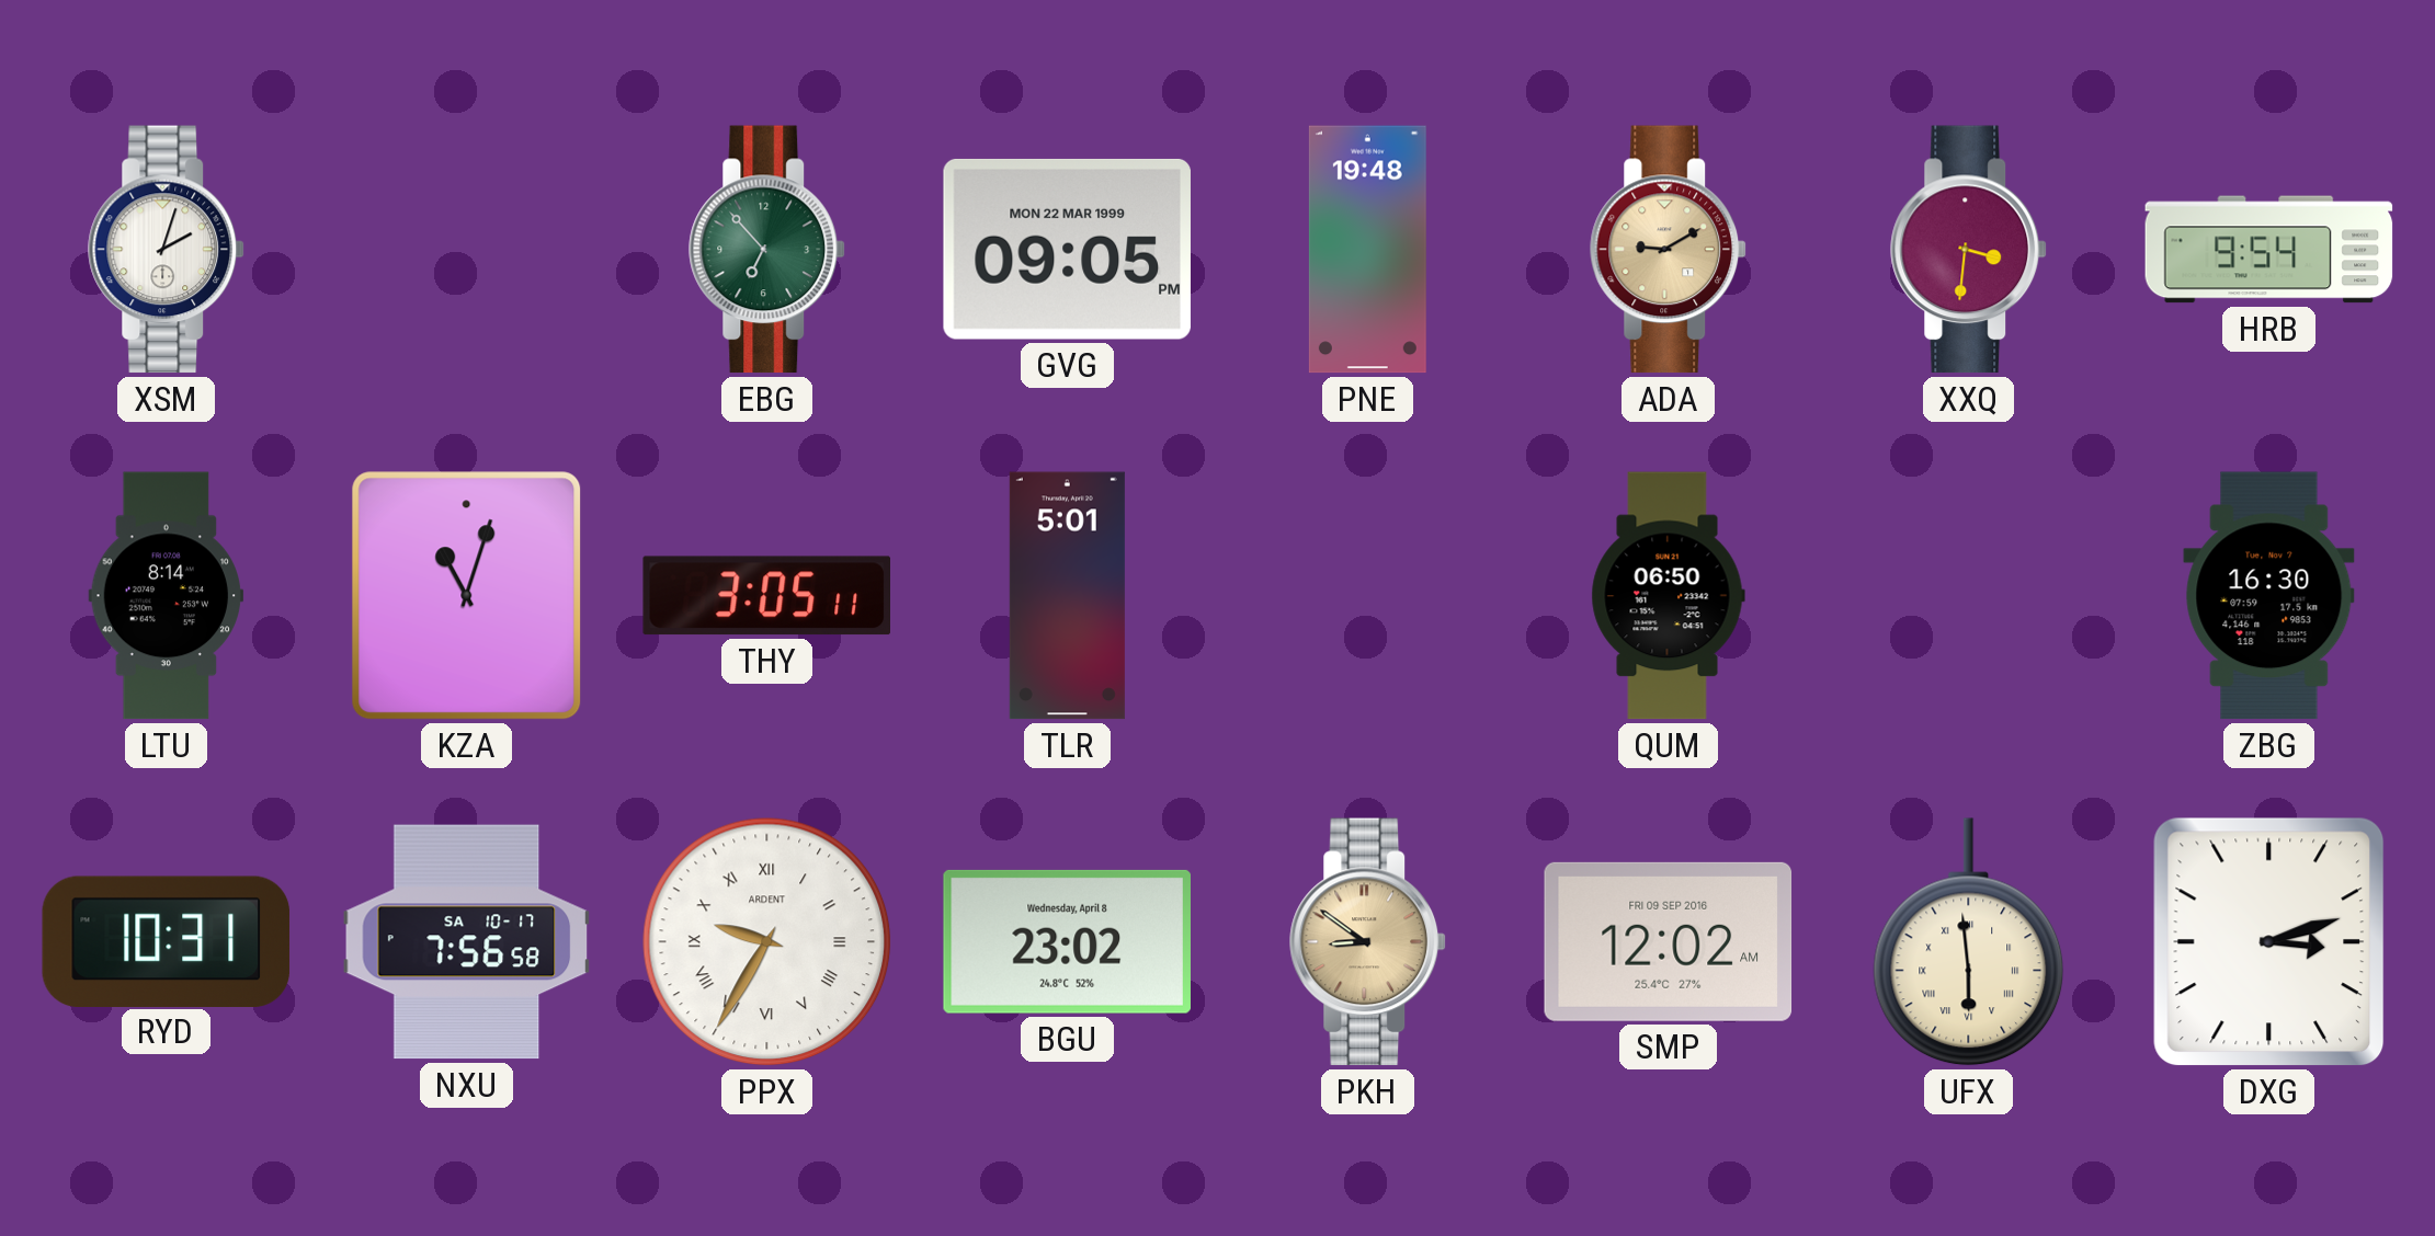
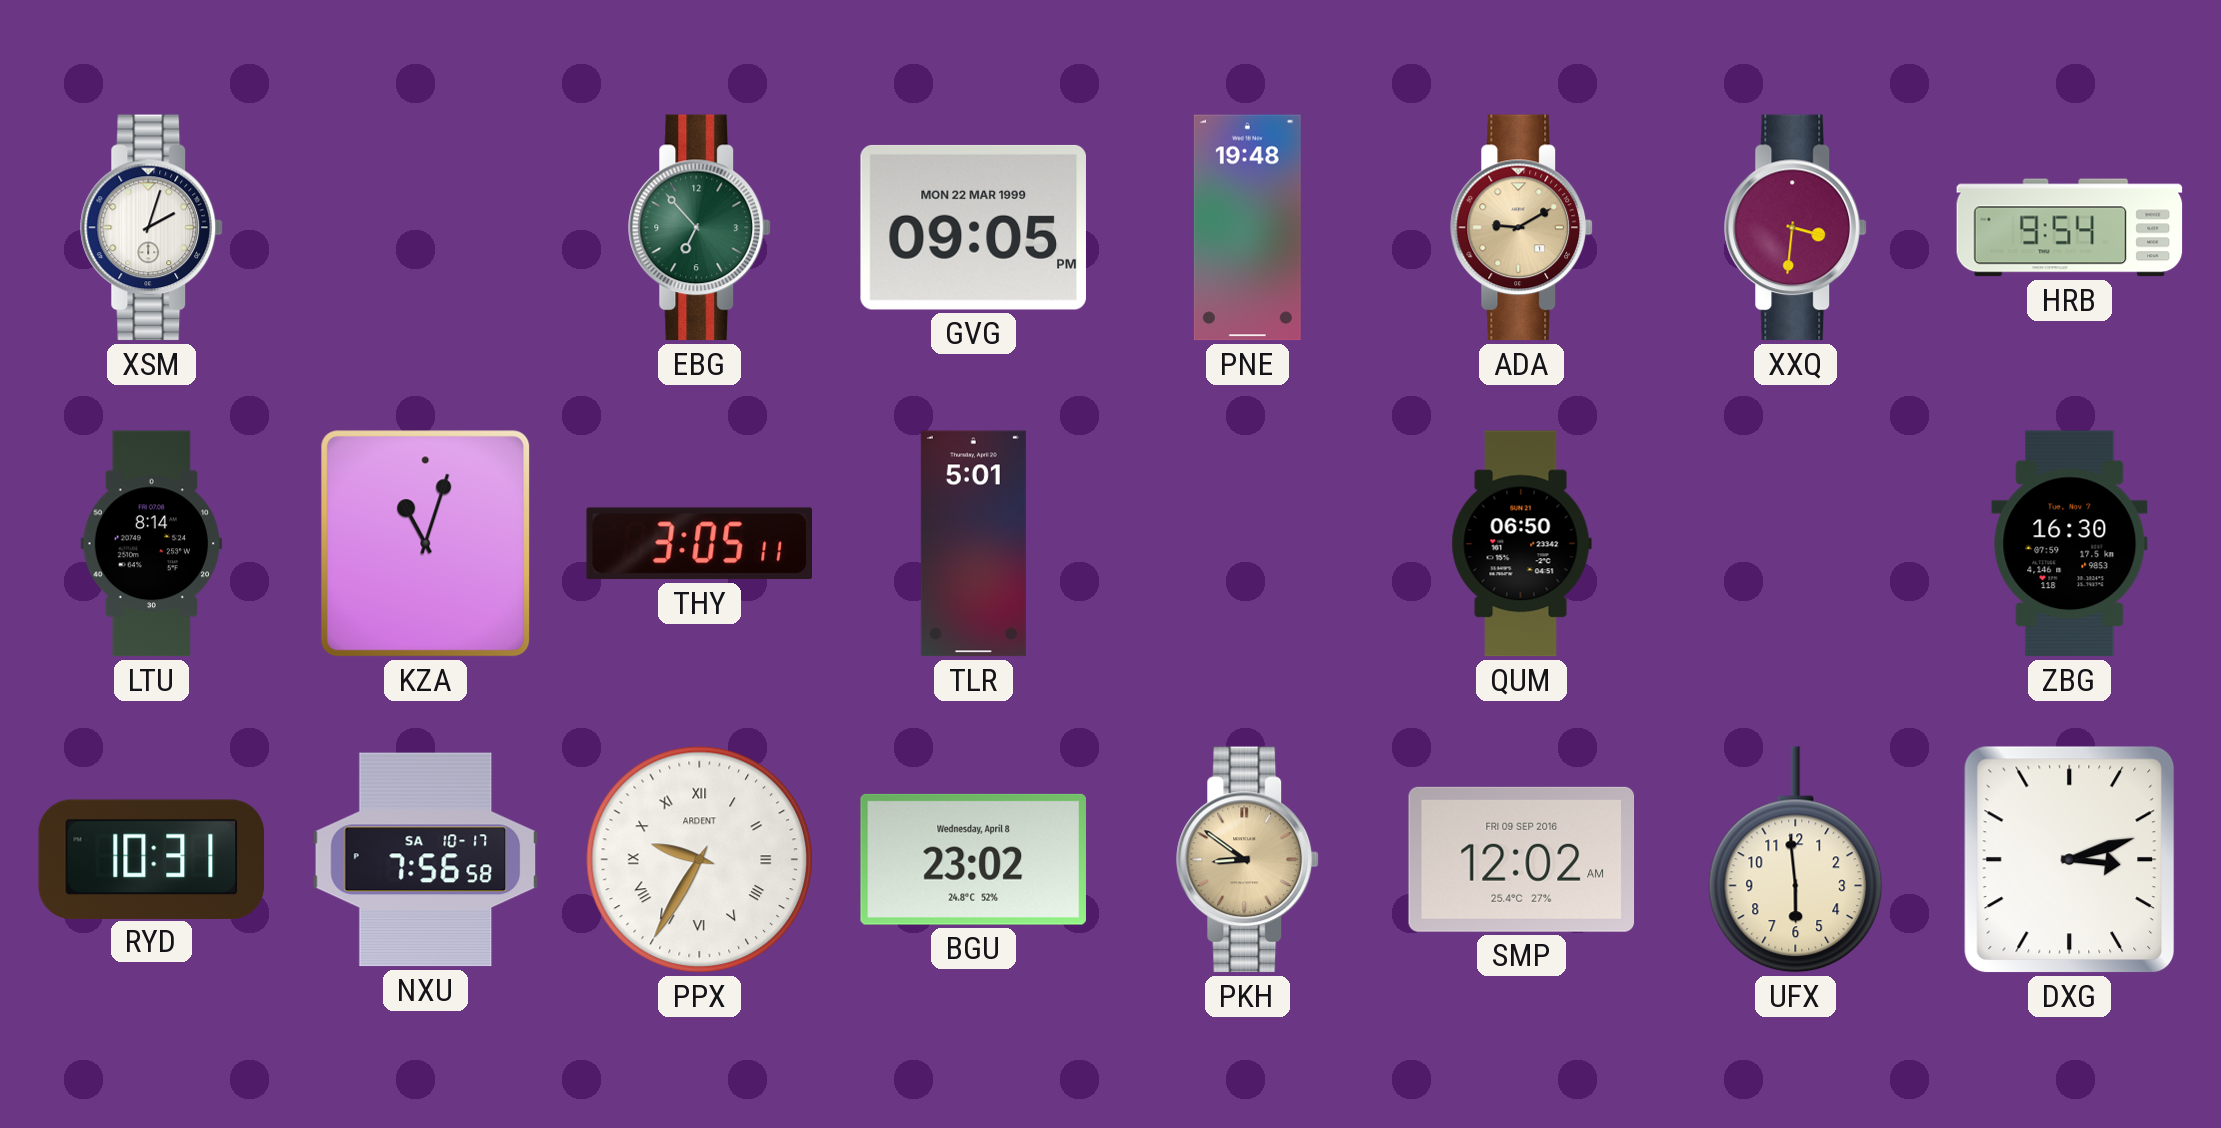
UFX numerals: Roman -> Arabic (1796, 860)
